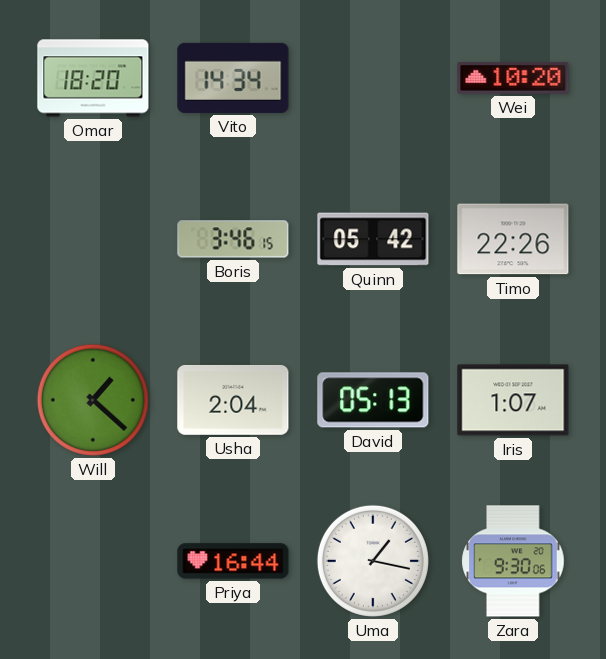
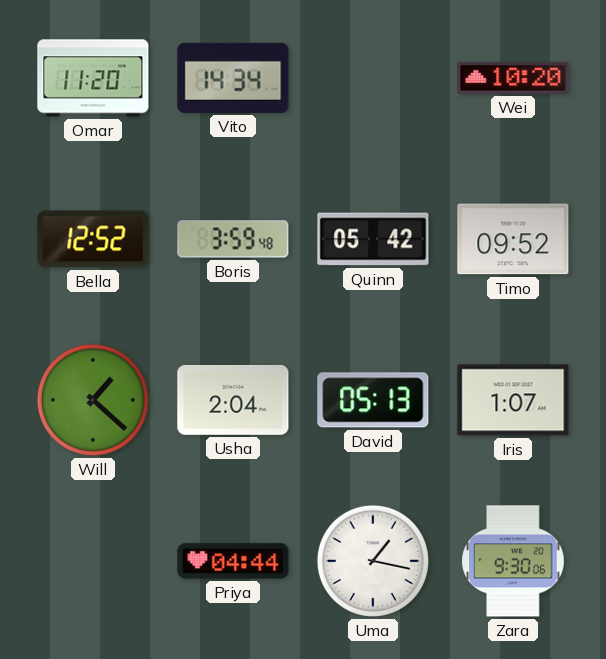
Omar: 18:20 -> 11:20 (93, 78)
Bella: none -> 12:52 (93, 239)
Boris: 3:46 -> 3:59 (233, 239)
Timo: 22:26 -> 09:52 (513, 239)
Priya: 16:44 -> 04:44 (233, 561)
